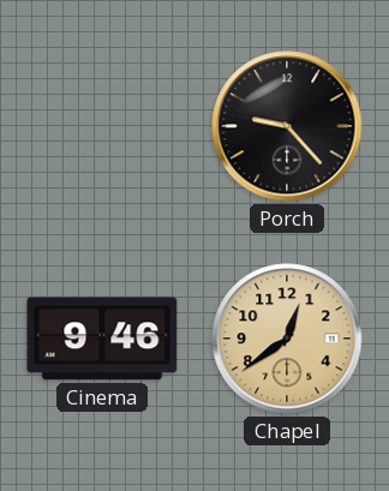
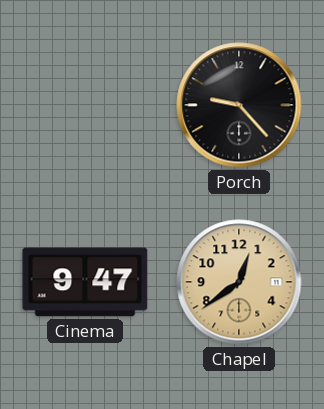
Cinema: 9:46 -> 9:47 (85, 282)
